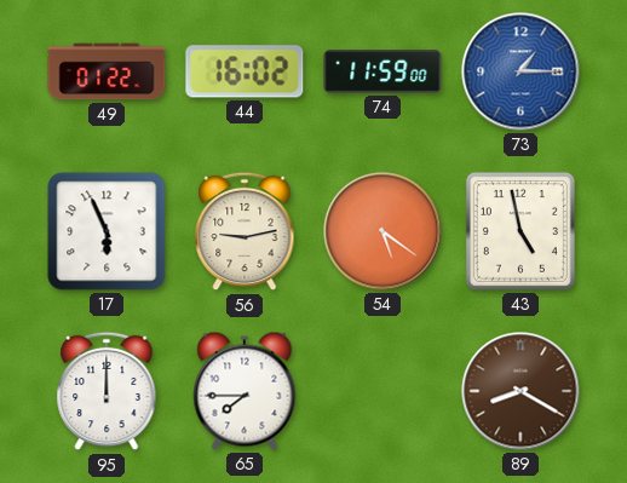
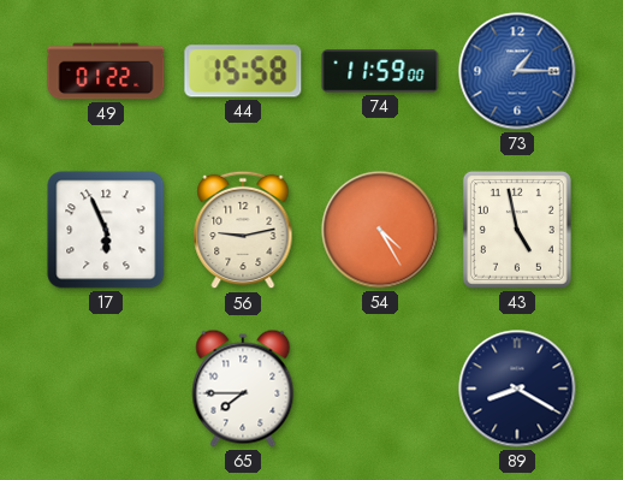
44: 16:02 -> 15:58 (243, 71)
54: 5:21 -> 4:25 (380, 230)
95: 12:00 -> none (107, 391)
89 dial: brown -> navy (517, 389)
